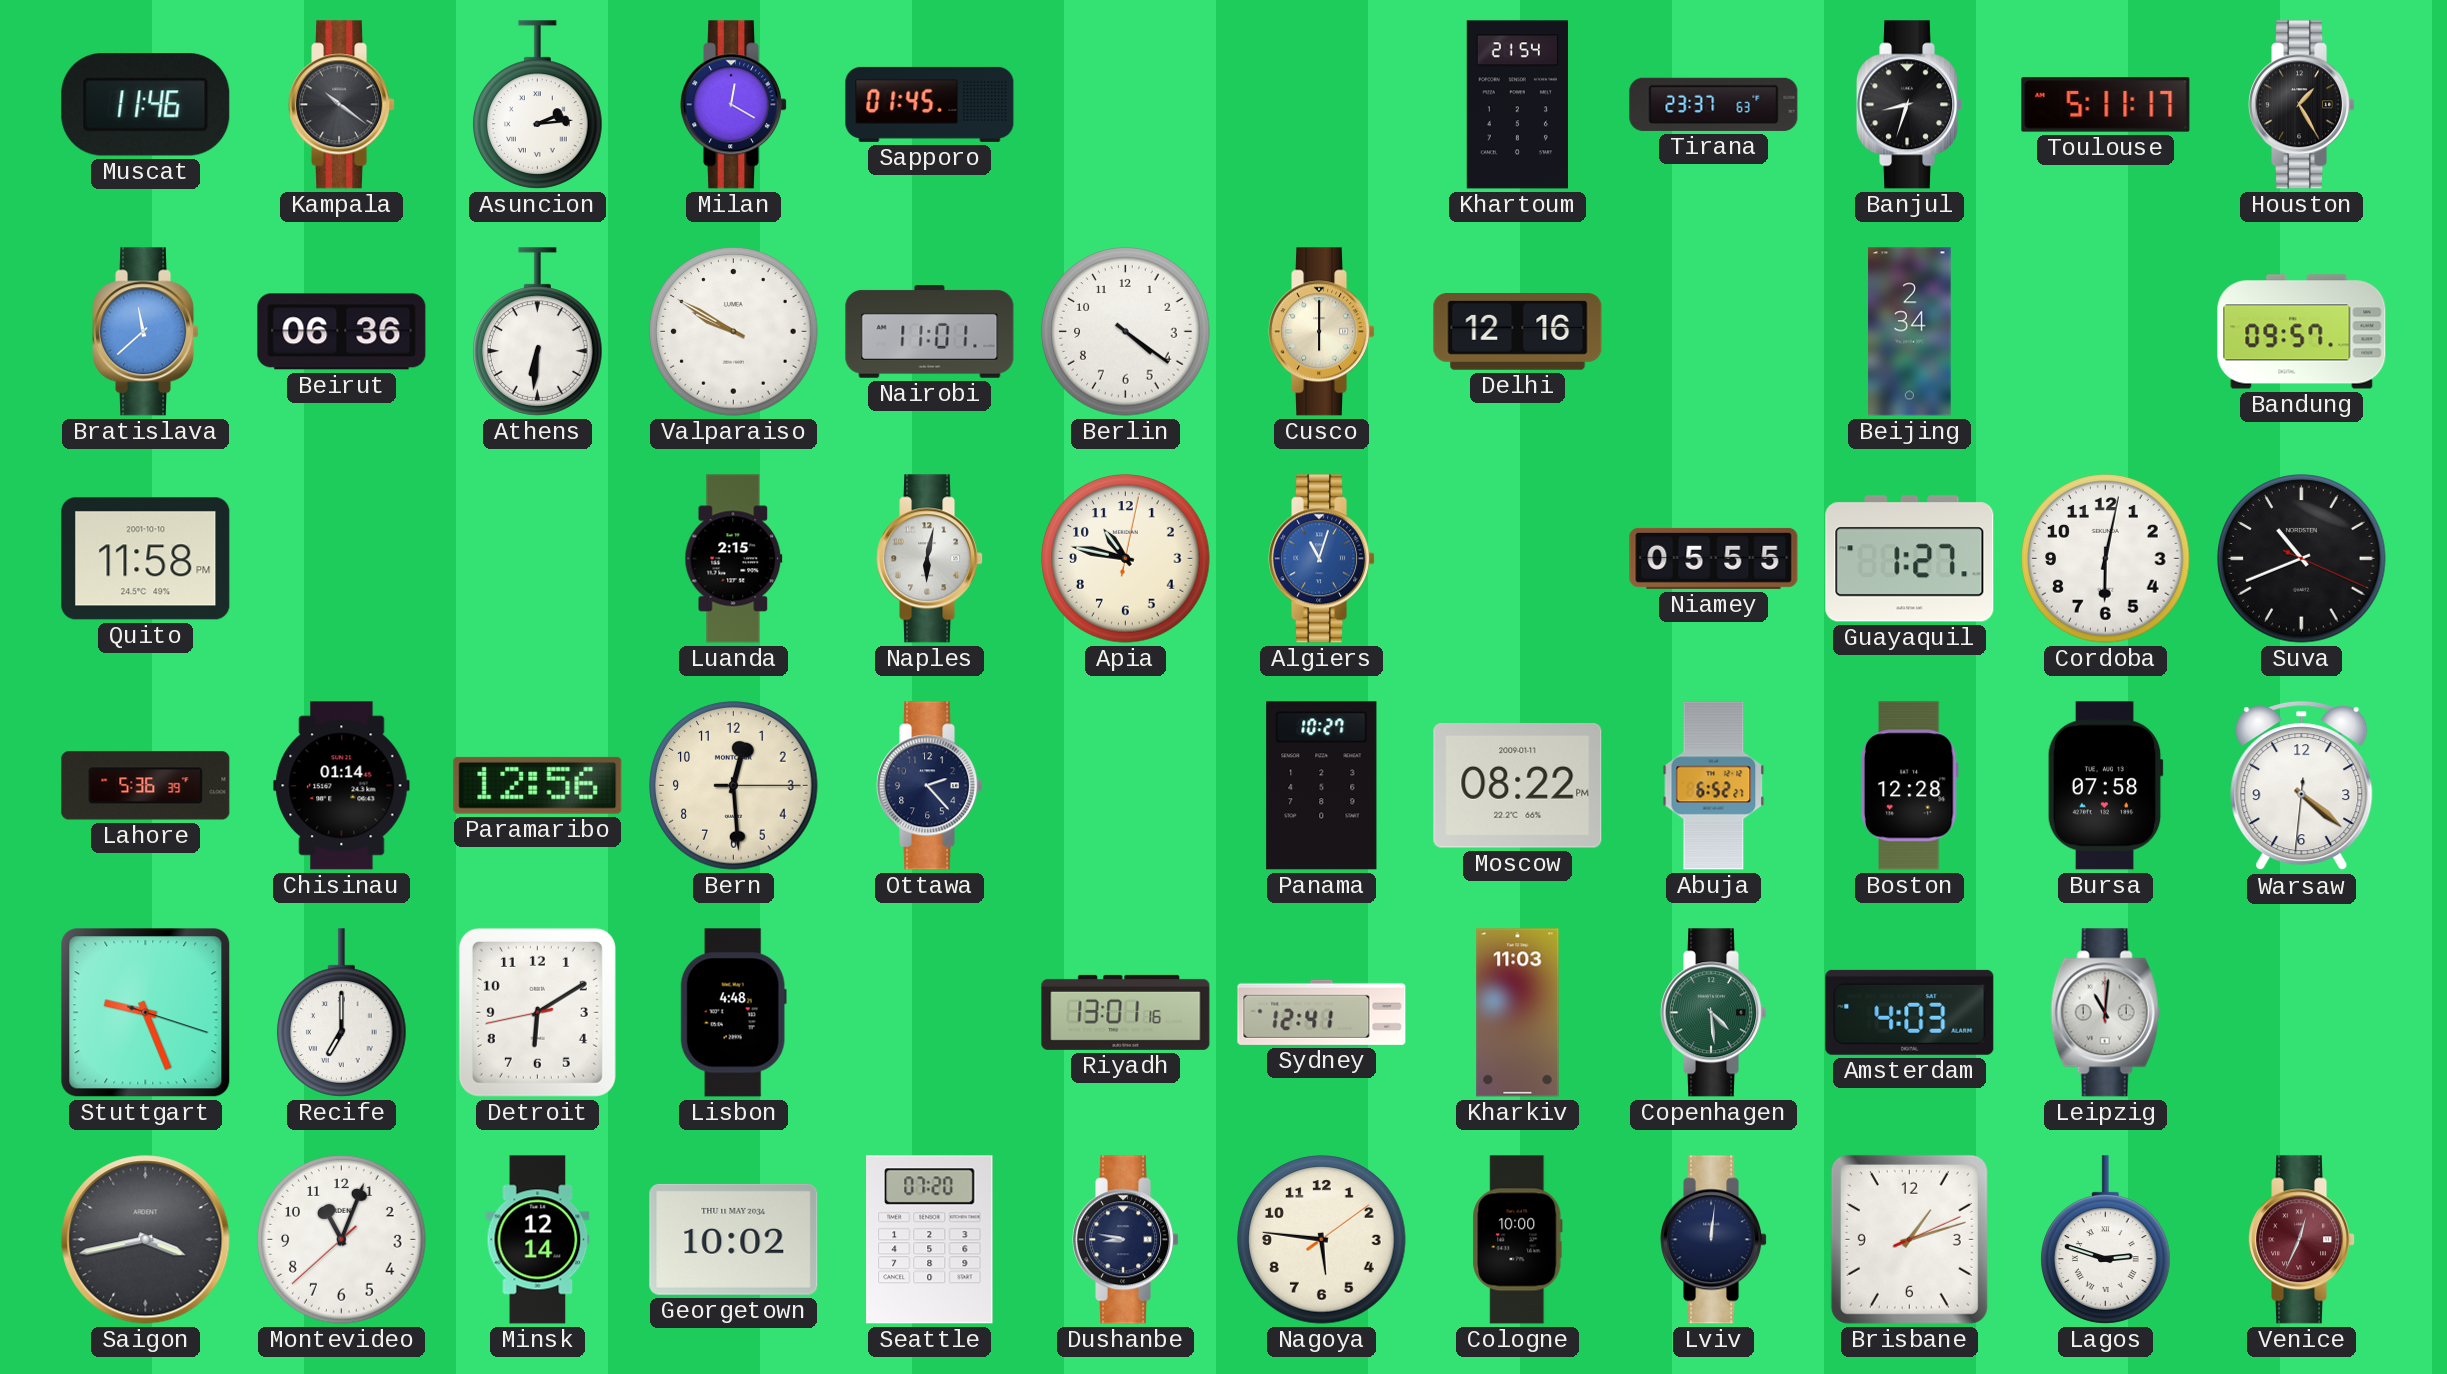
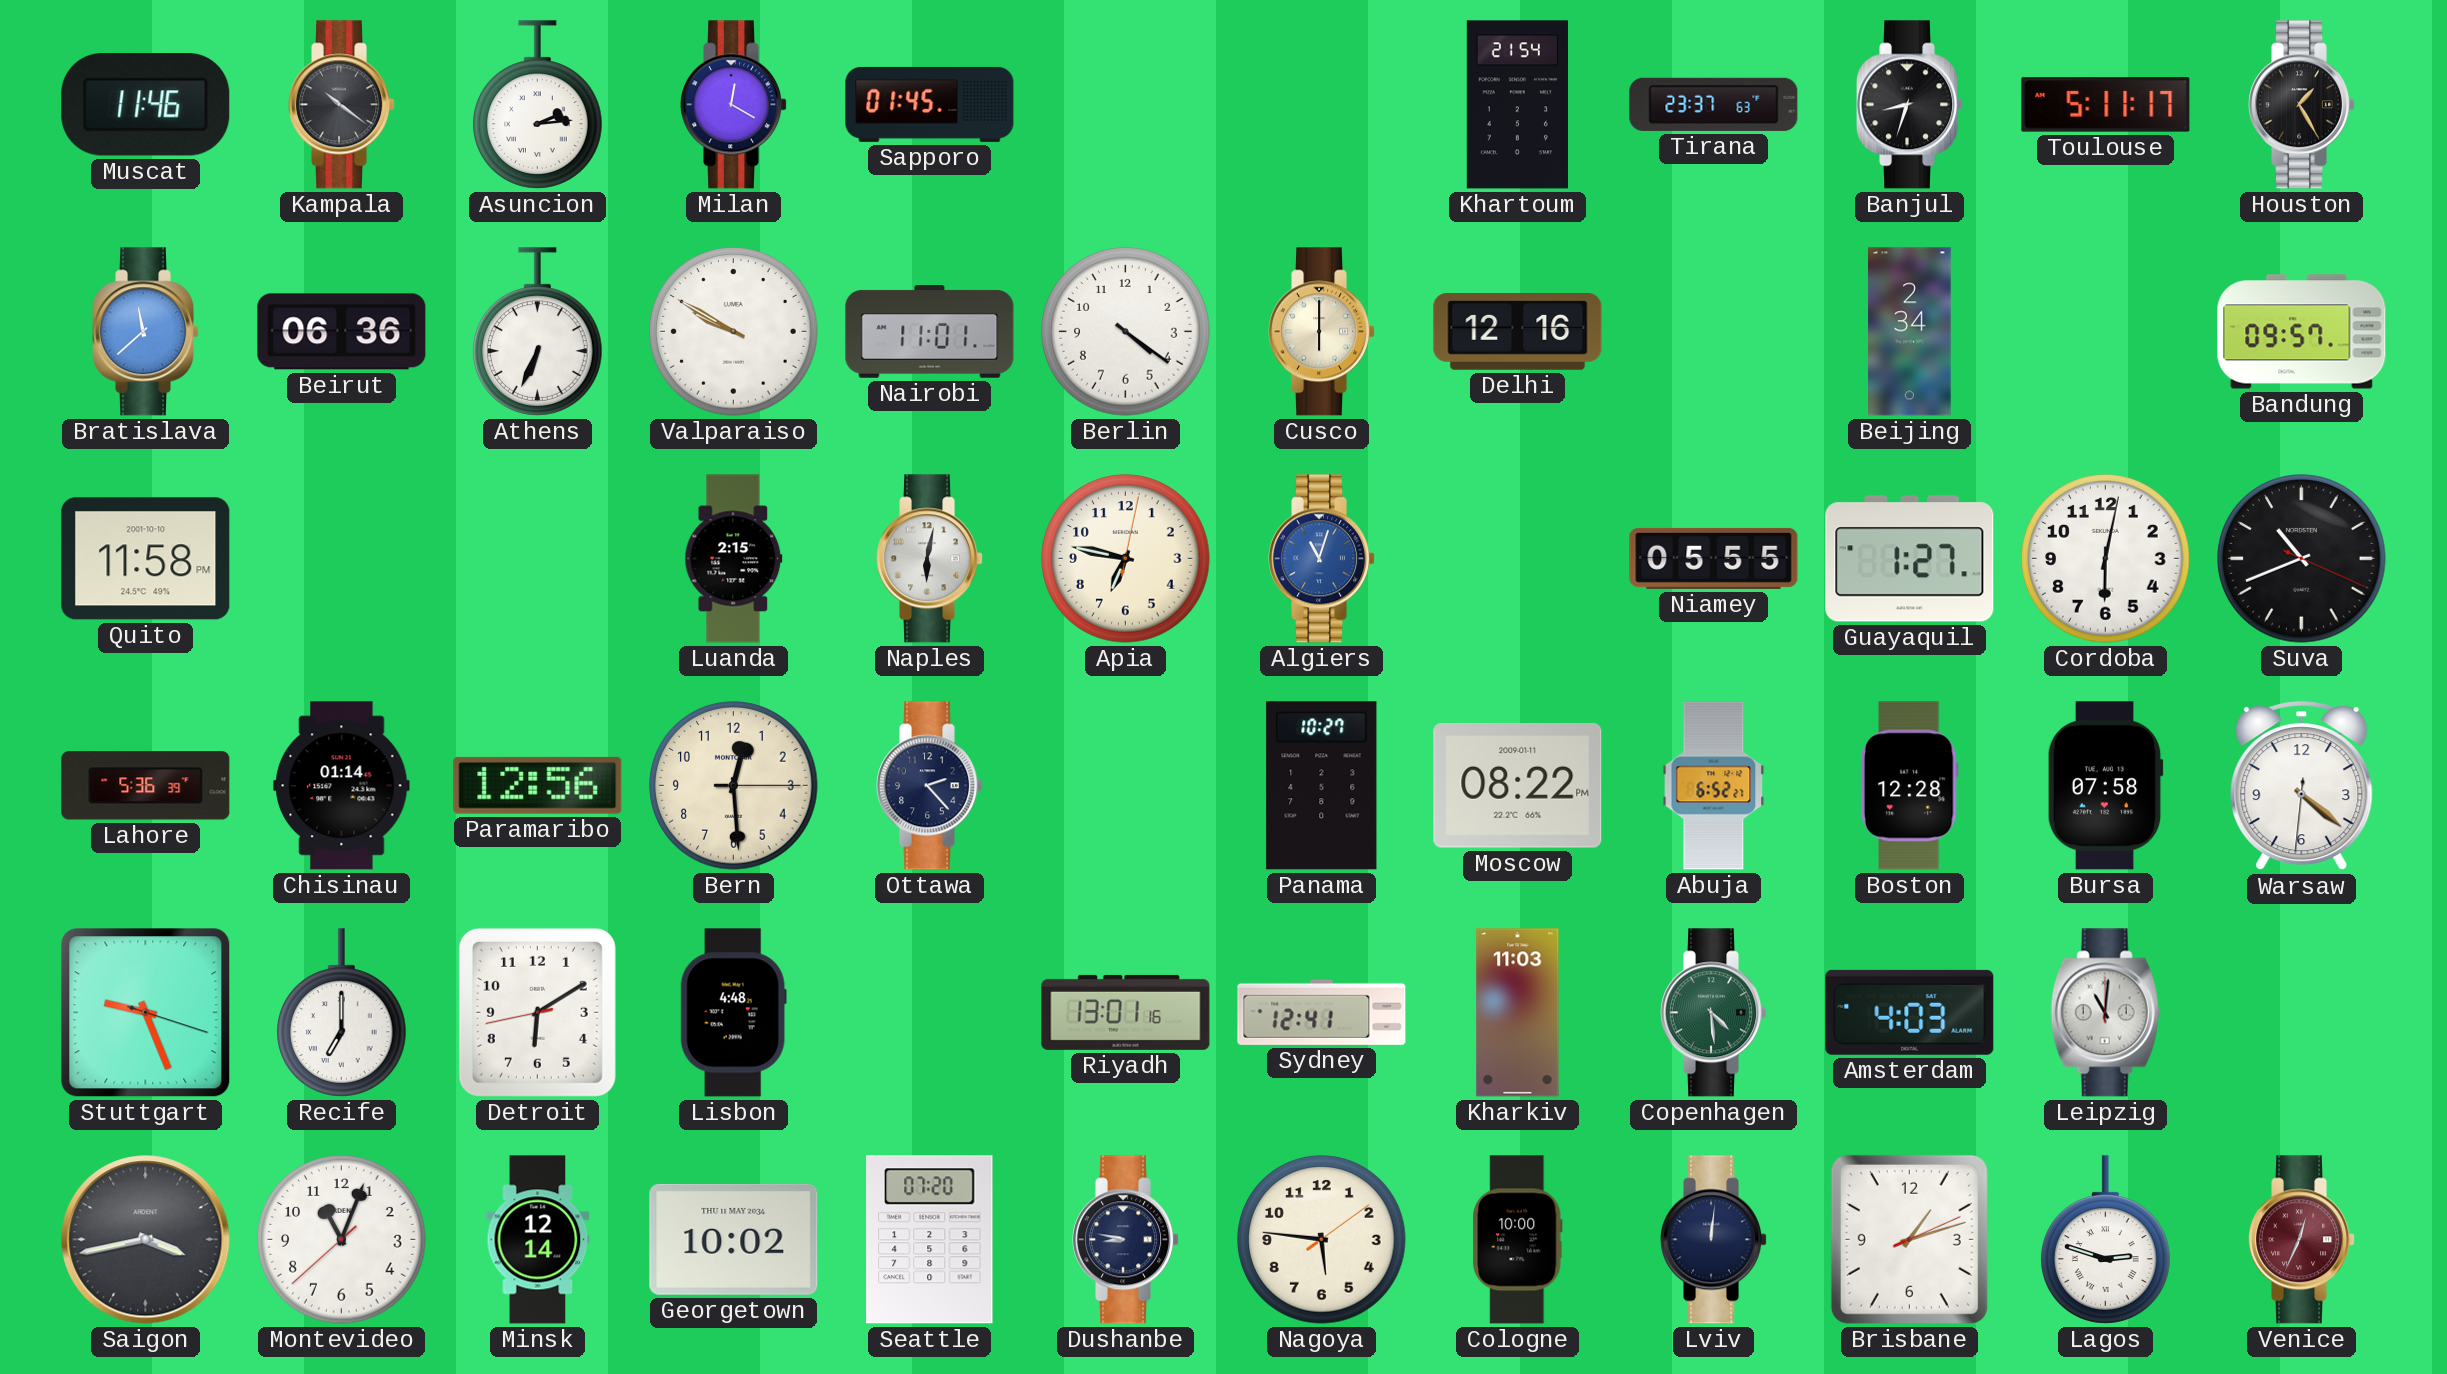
Athens: 6:31 -> 6:34 (538, 332)
Apia: 10:47 -> 6:47 (1126, 559)
